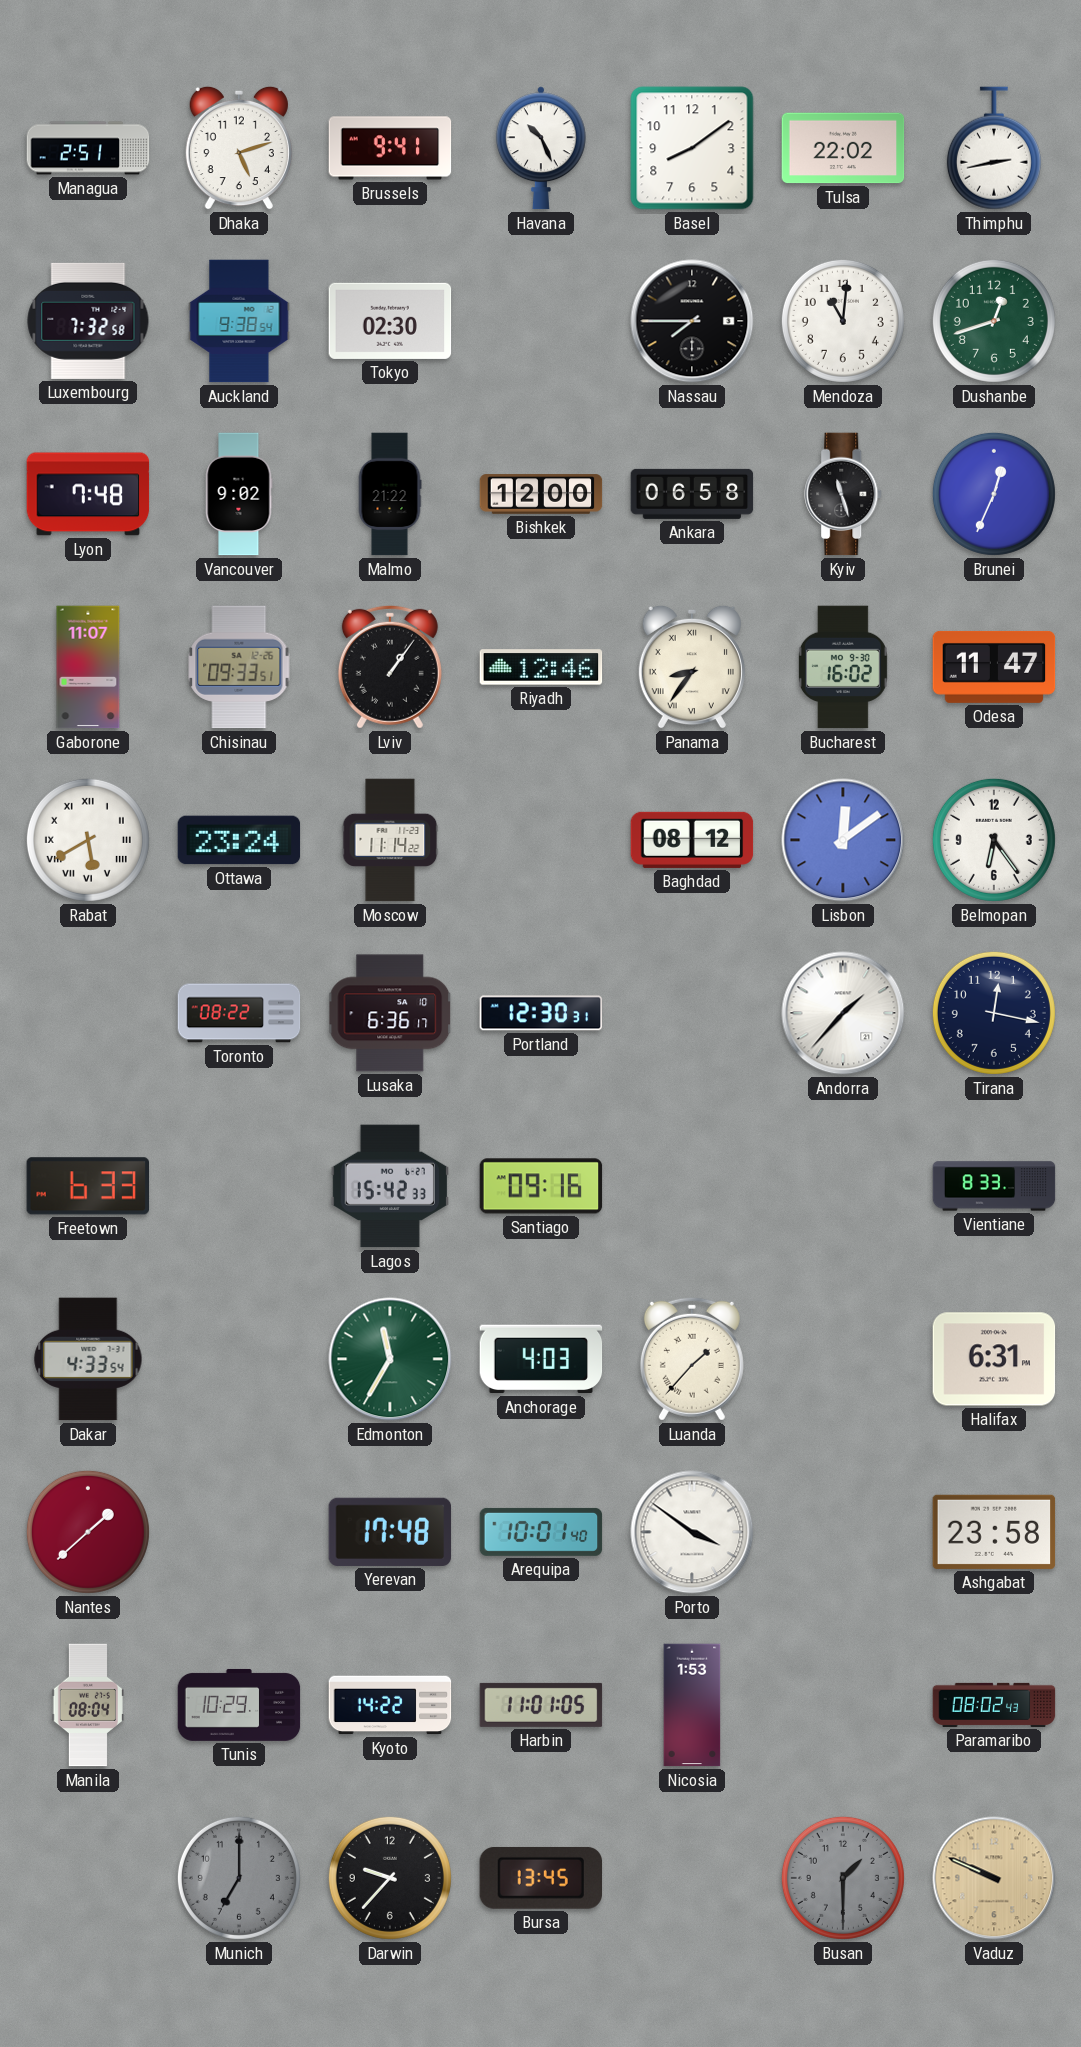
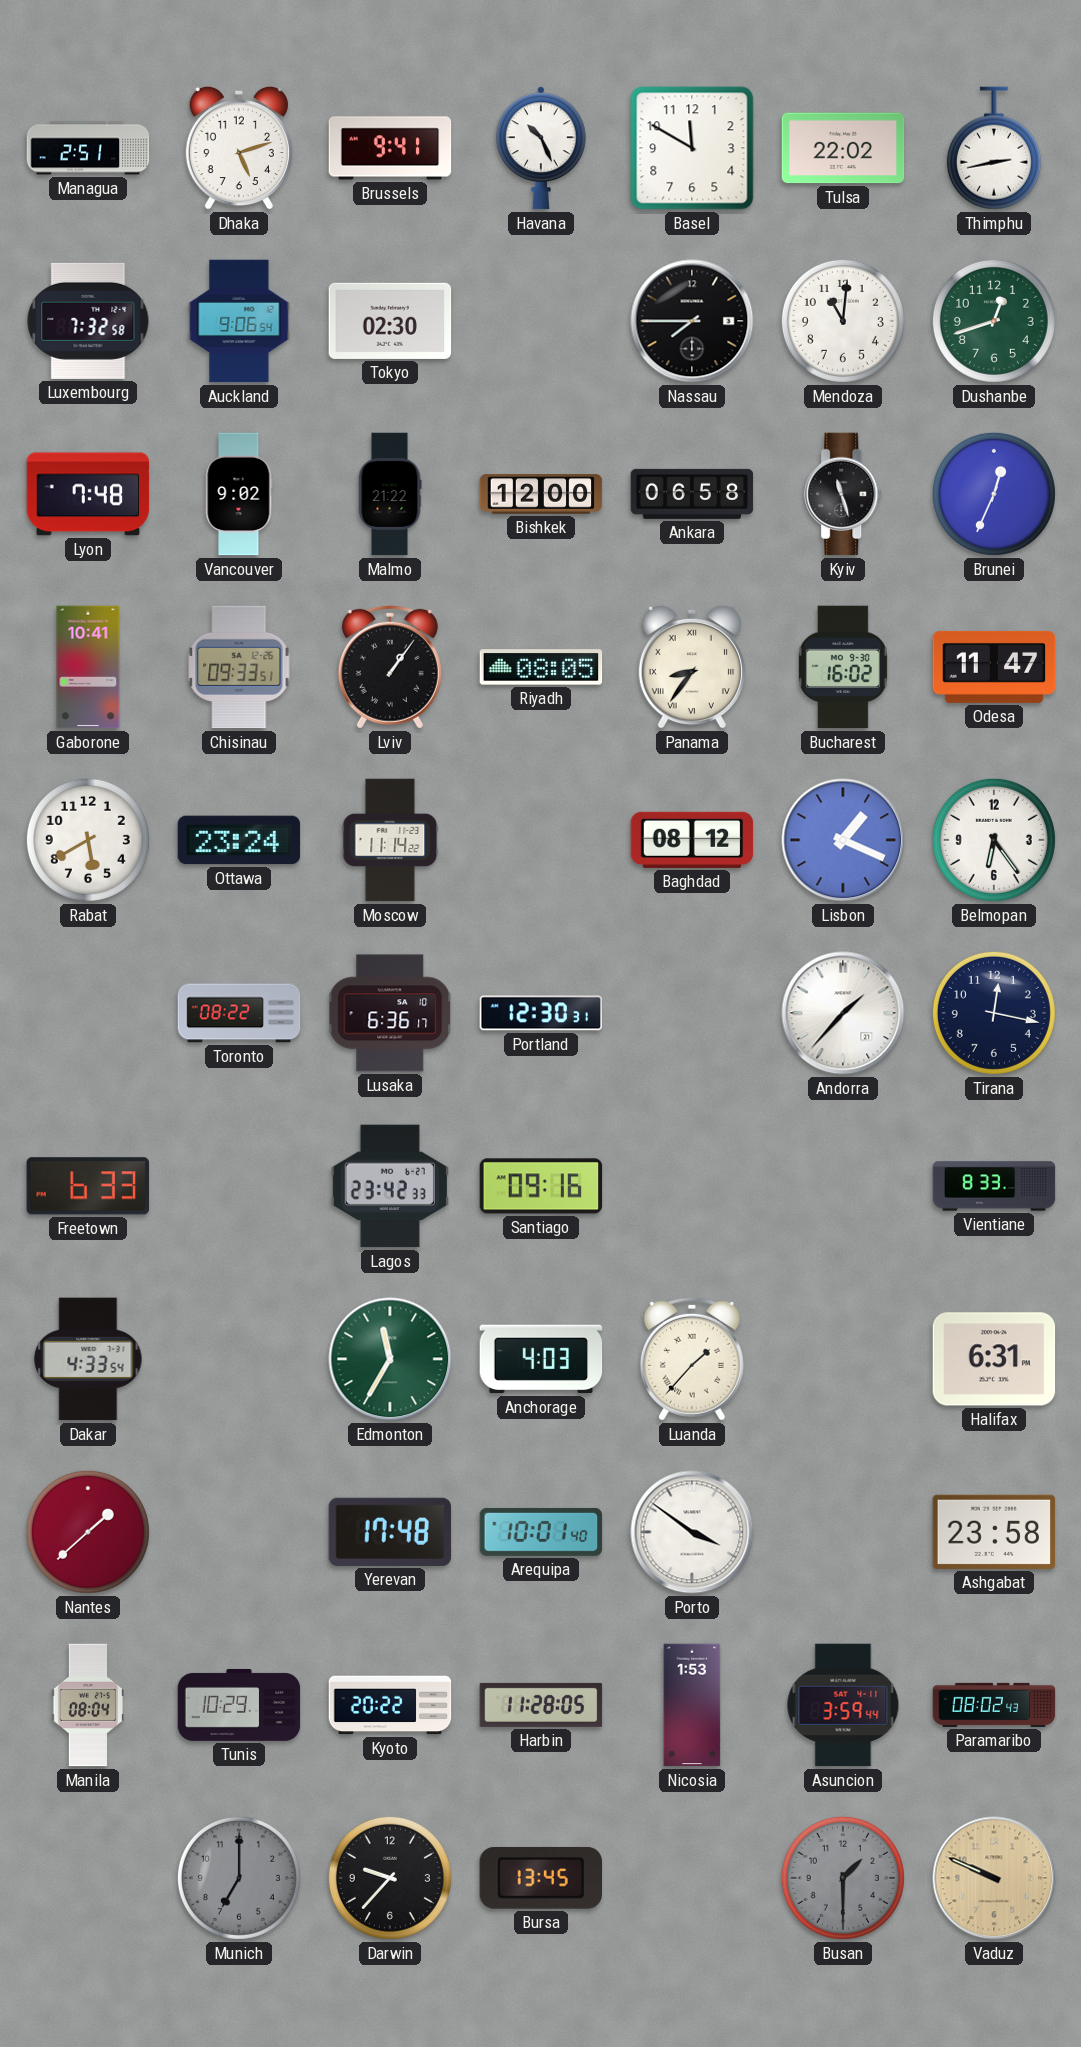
Basel: 8:09 -> 11:50 (692, 148)
Auckland: 9:38 -> 9:06 (239, 321)
Gaborone: 11:07 -> 10:41 (88, 667)
Riyadh: 12:46 -> 08:05 (541, 667)
Rabat numerals: Roman -> Arabic (88, 840)
Lisbon: 12:09 -> 1:19 (843, 840)
Lagos: 15:42 -> 23:42 (390, 1186)
Kyoto: 14:22 -> 20:22 (390, 1705)
Harbin: 11:01 -> 11:28 (541, 1705)
Asuncion: none -> 3:59 (843, 1705)
